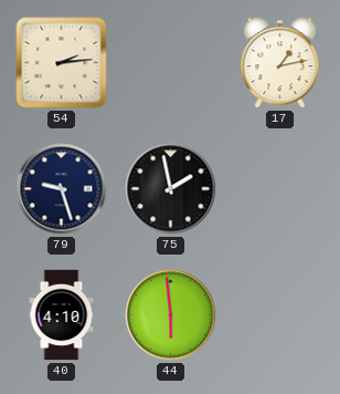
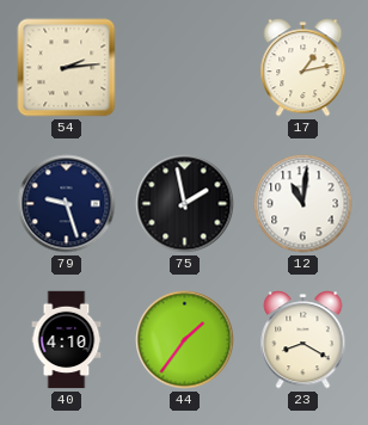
12: none -> 11:01 (303, 204)
44: 5:59 -> 1:36 (185, 340)
23: none -> 8:20 (303, 340)
